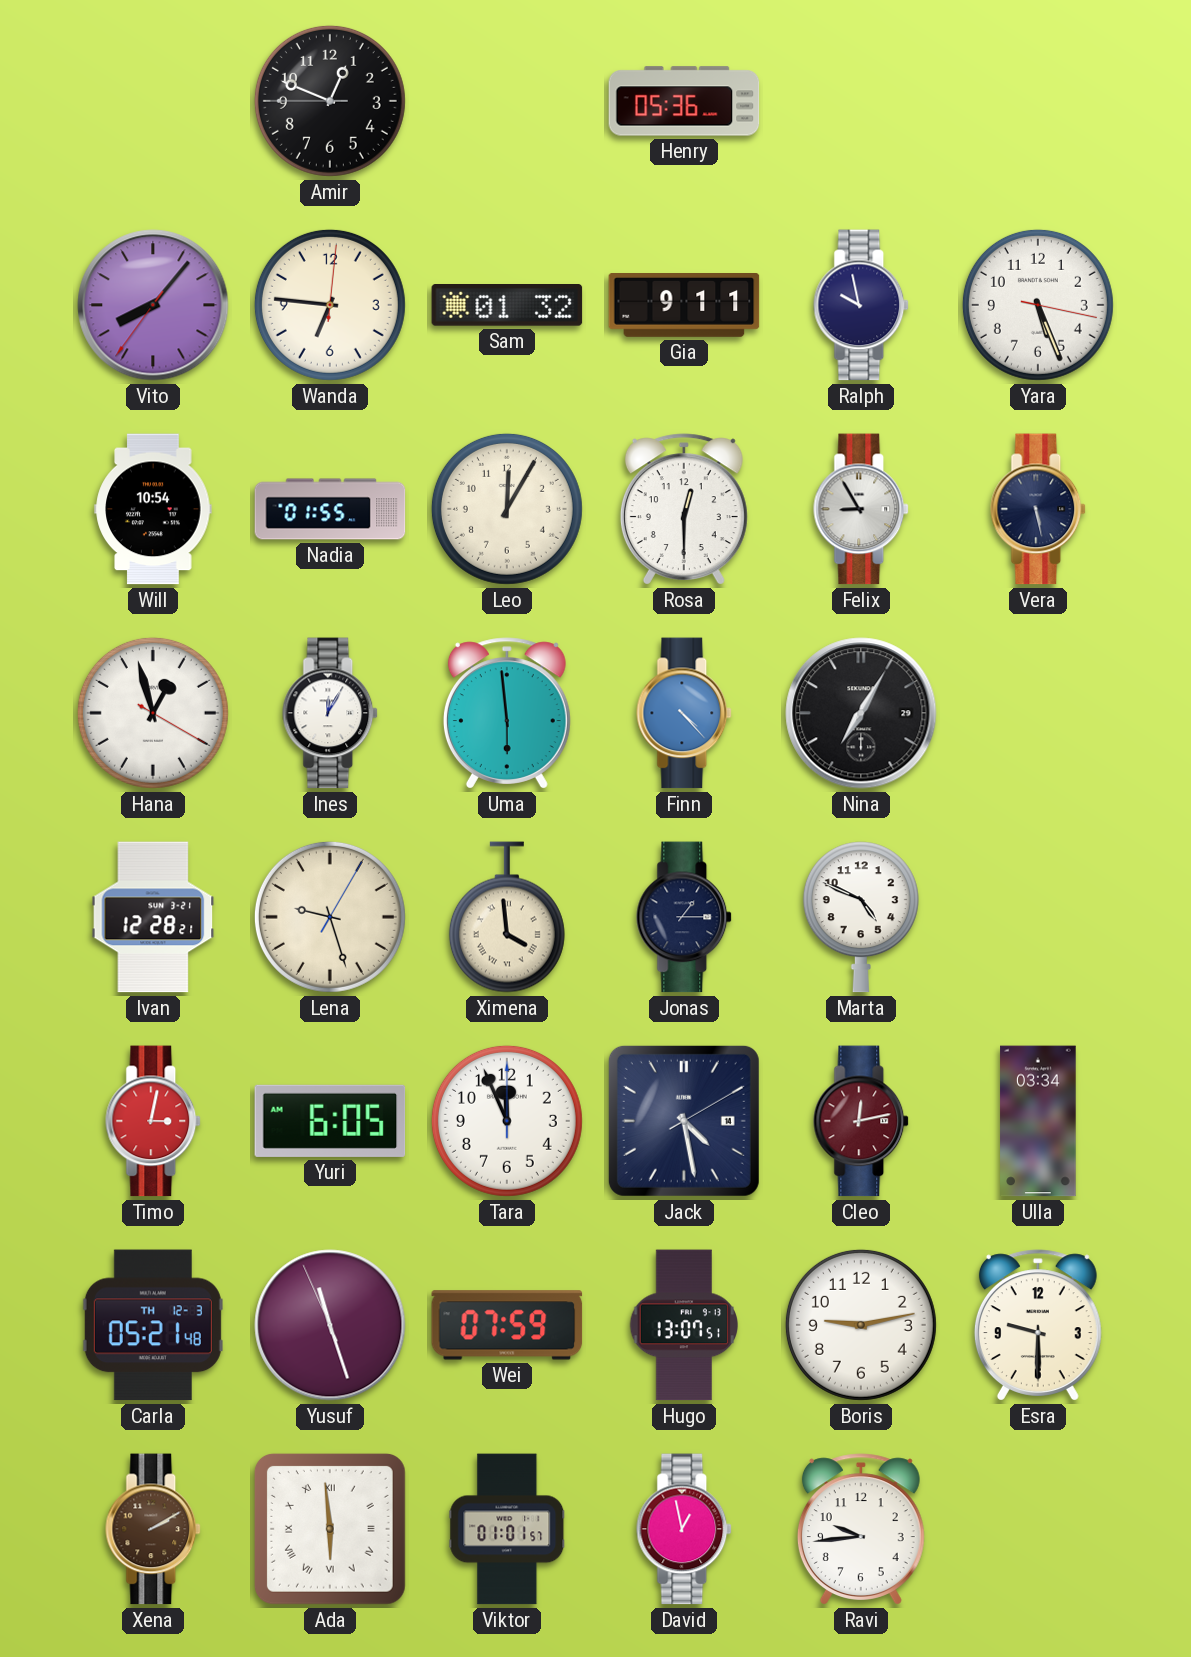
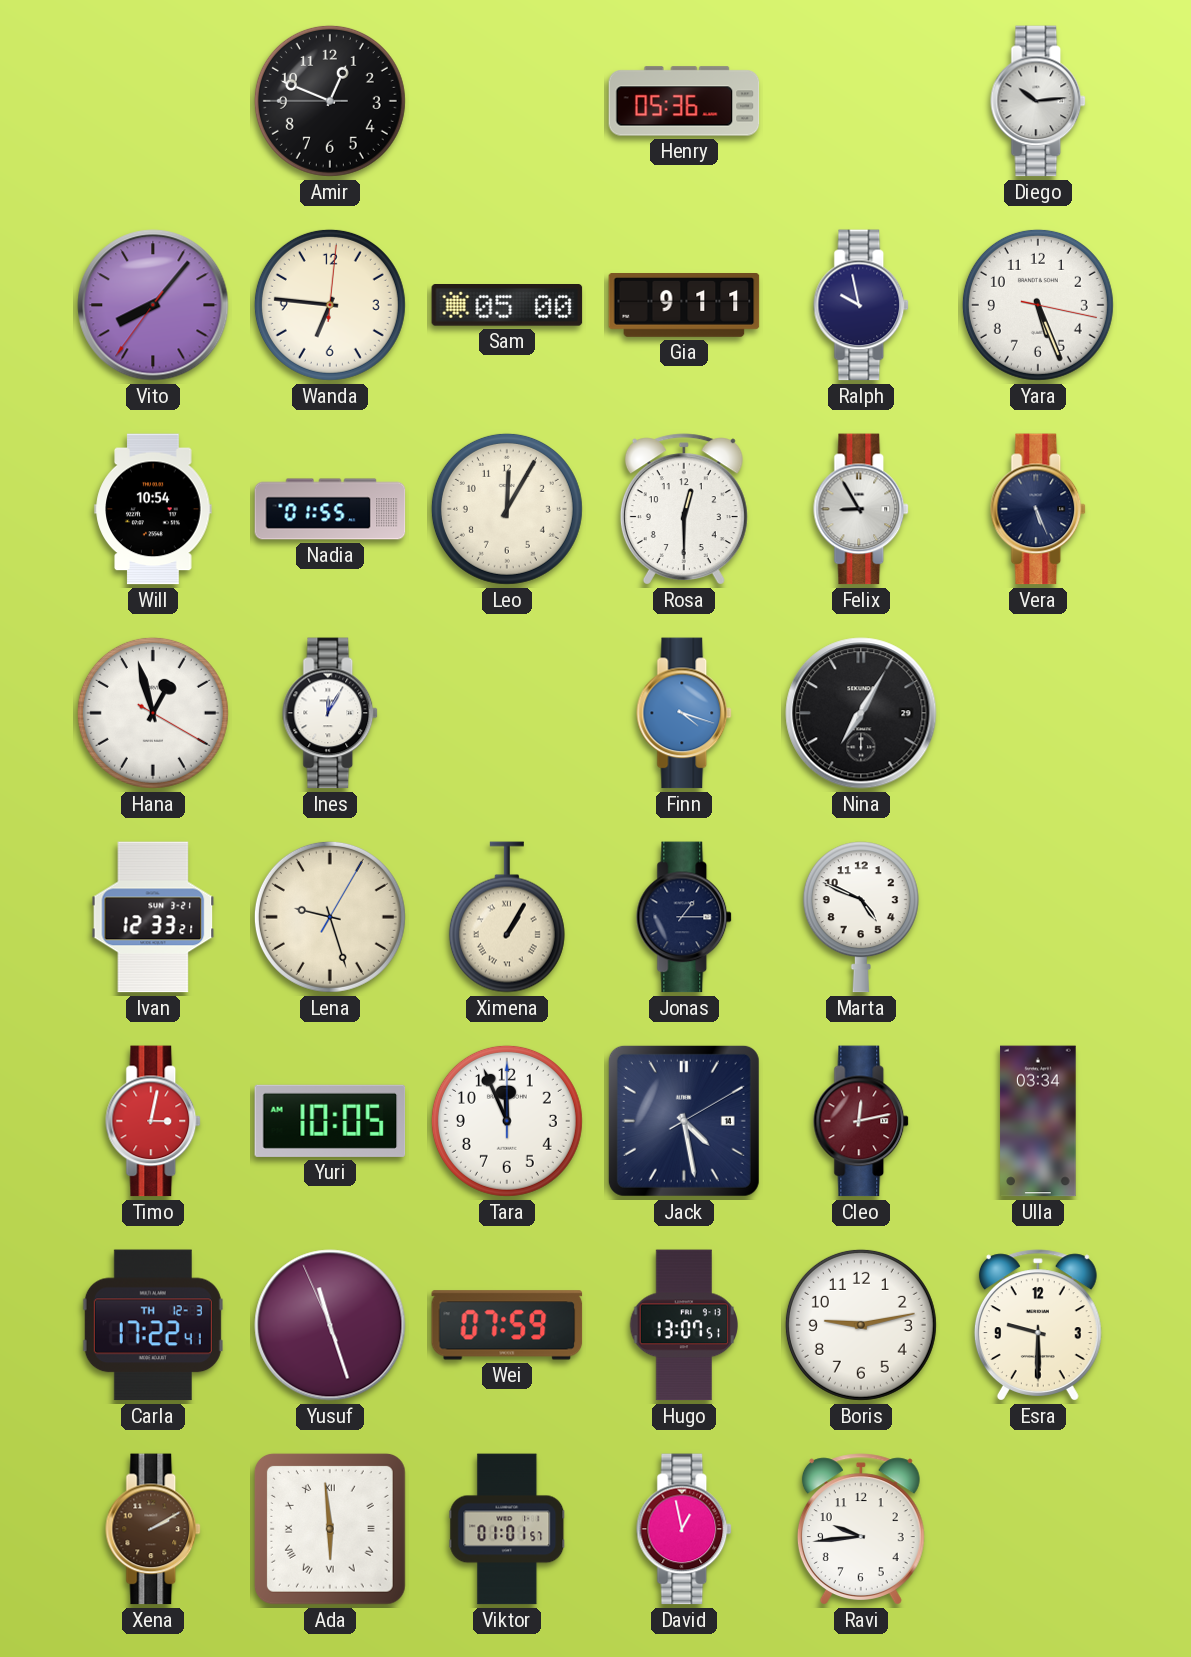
Diego: none -> 10:14 (1039, 101)
Sam: 01:32 -> 05:00 (507, 305)
Vera: 5:28 -> 5:26 (1039, 509)
Uma: 5:59 -> none (507, 713)
Finn: 4:23 -> 4:18 (685, 713)
Ivan: 12:28 -> 12:33 (153, 917)
Ximena: 3:59 -> 1:05 (507, 917)
Yuri: 6:05 -> 10:05 (330, 1121)
Carla: 05:21 -> 17:22 (153, 1325)
